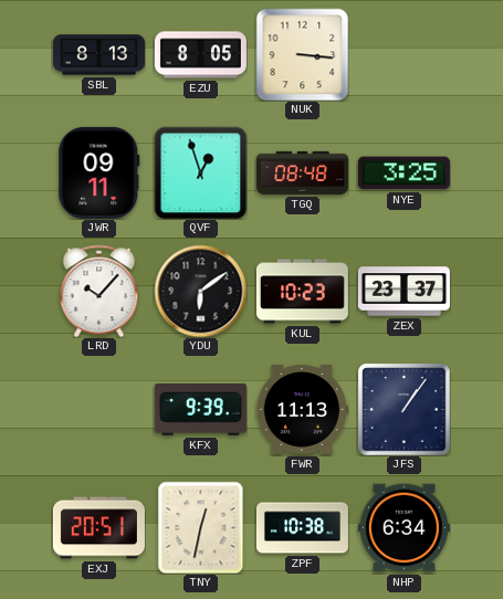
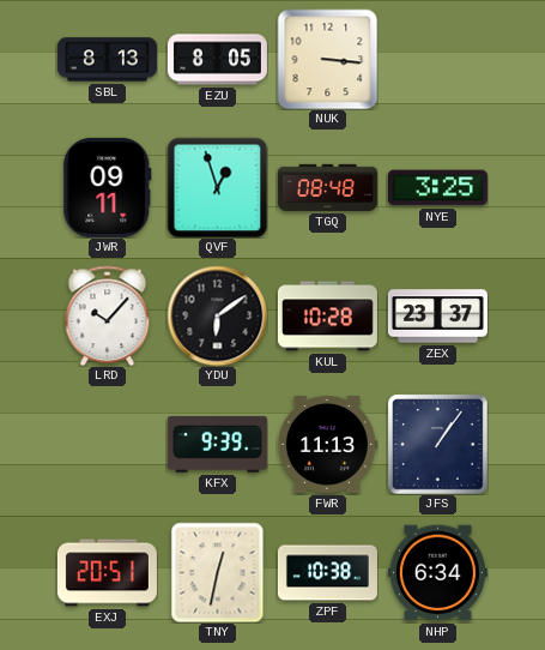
KUL: 10:23 -> 10:28 (327, 317)
